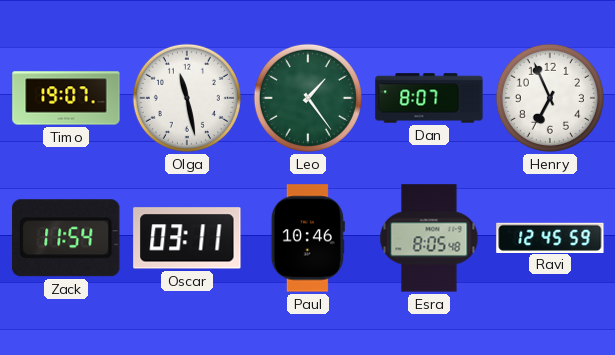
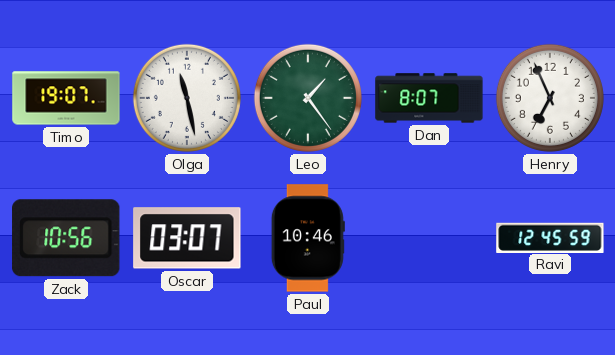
Zack: 11:54 -> 10:56 (66, 238)
Oscar: 03:11 -> 03:07 (187, 238)
Esra: 8:05 -> none (429, 238)
